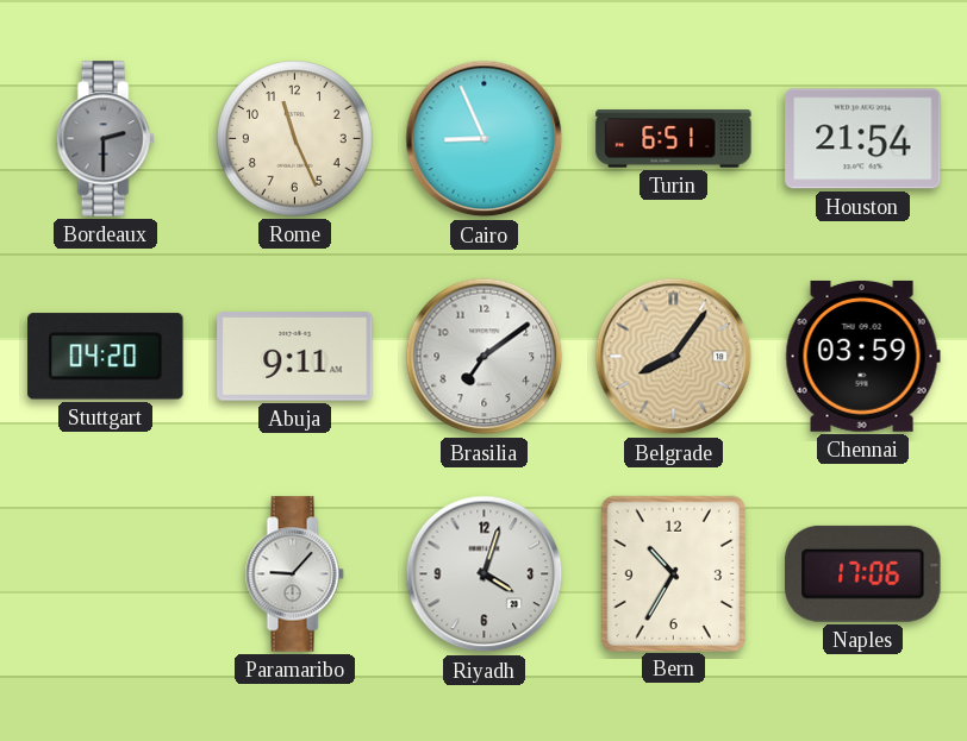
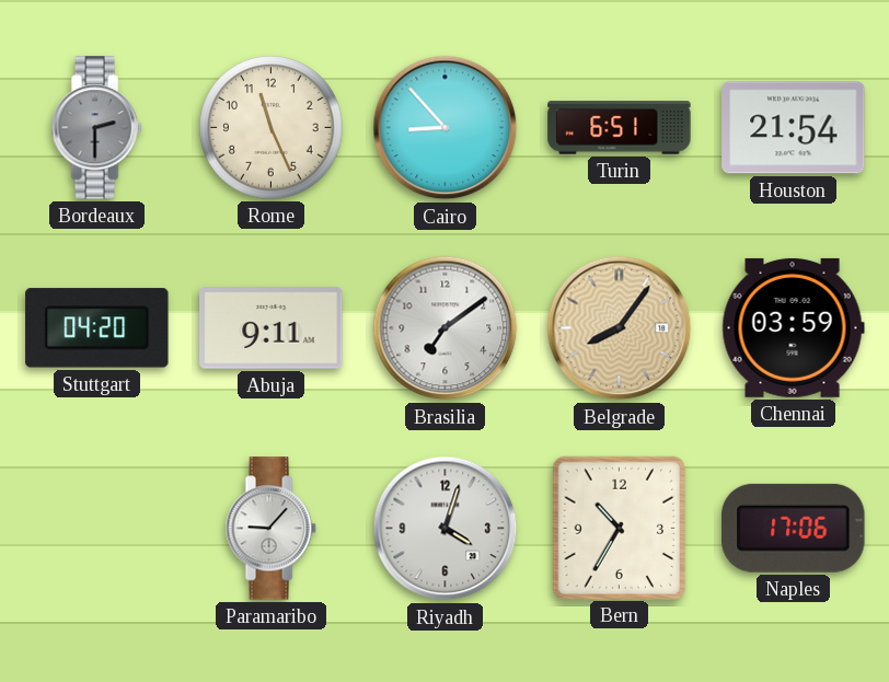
Cairo: 8:56 -> 8:53 (446, 128)
